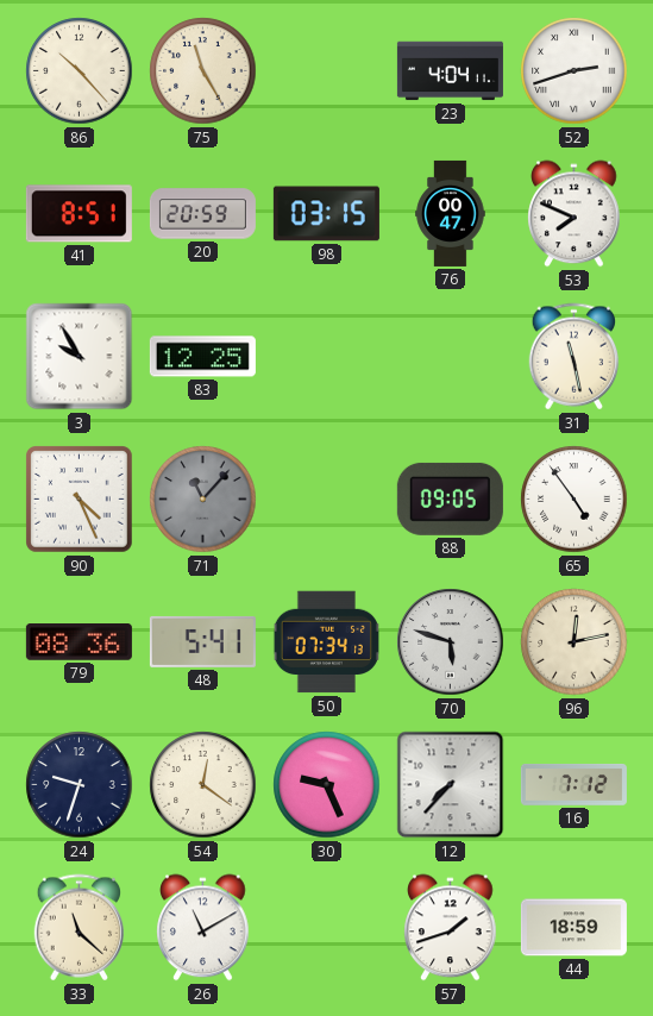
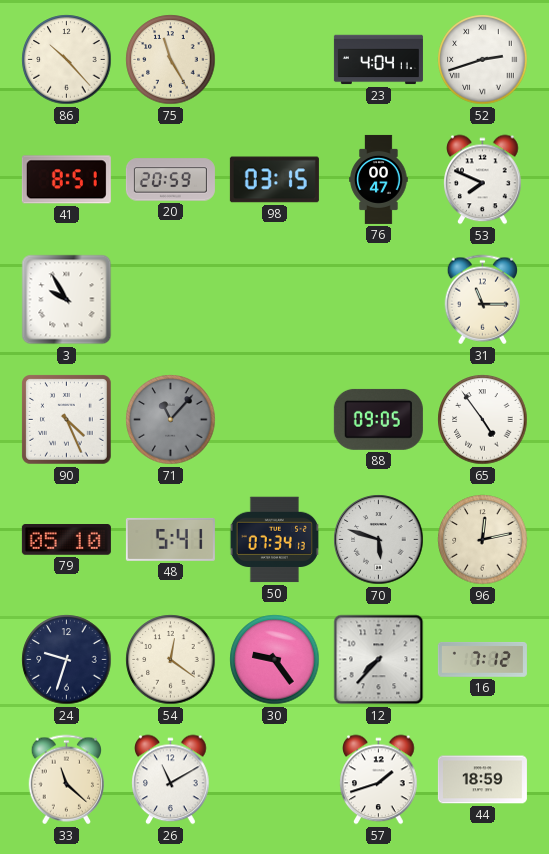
83: 12:25 -> none (202, 357)
31: 11:28 -> 11:15 (483, 300)
79: 08:36 -> 05:10 (66, 540)
30: 9:26 -> 9:24 (275, 660)
